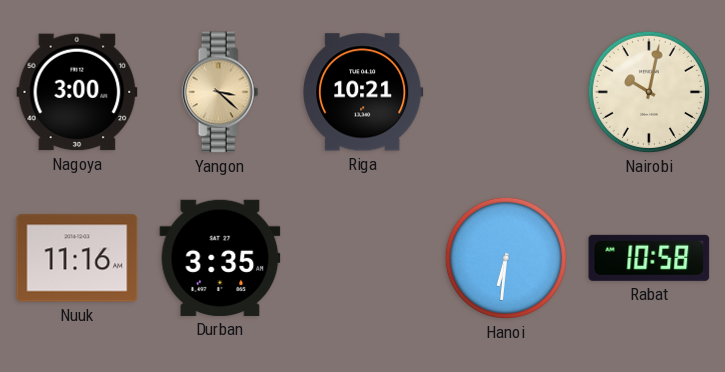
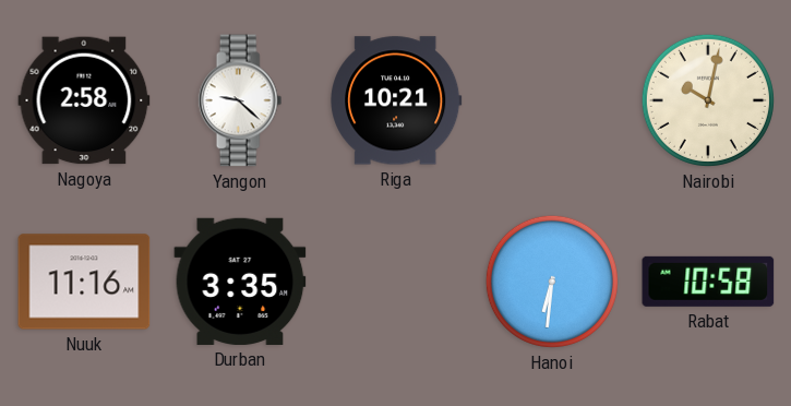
Nagoya: 3:00 -> 2:58 (84, 100)
Yangon: 3:22 -> 9:22 (240, 100)
Yangon dial: champagne -> white (240, 100)
